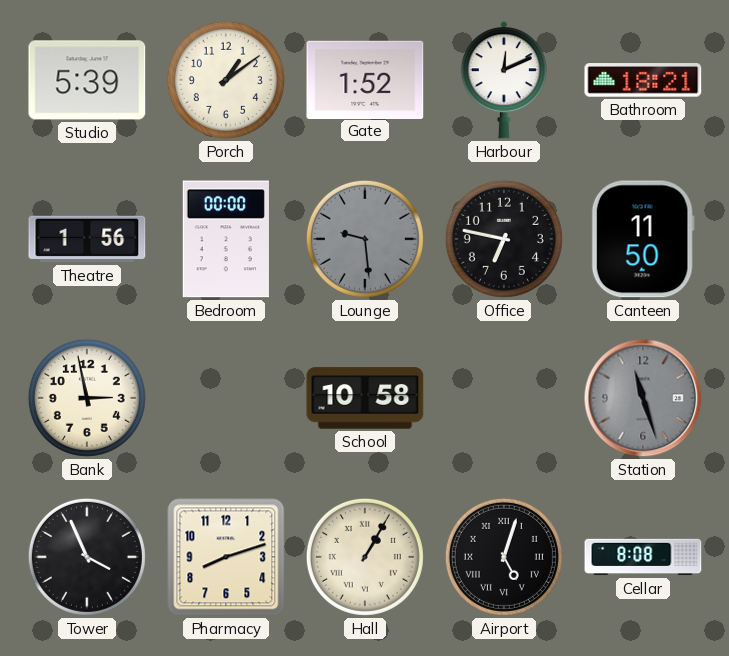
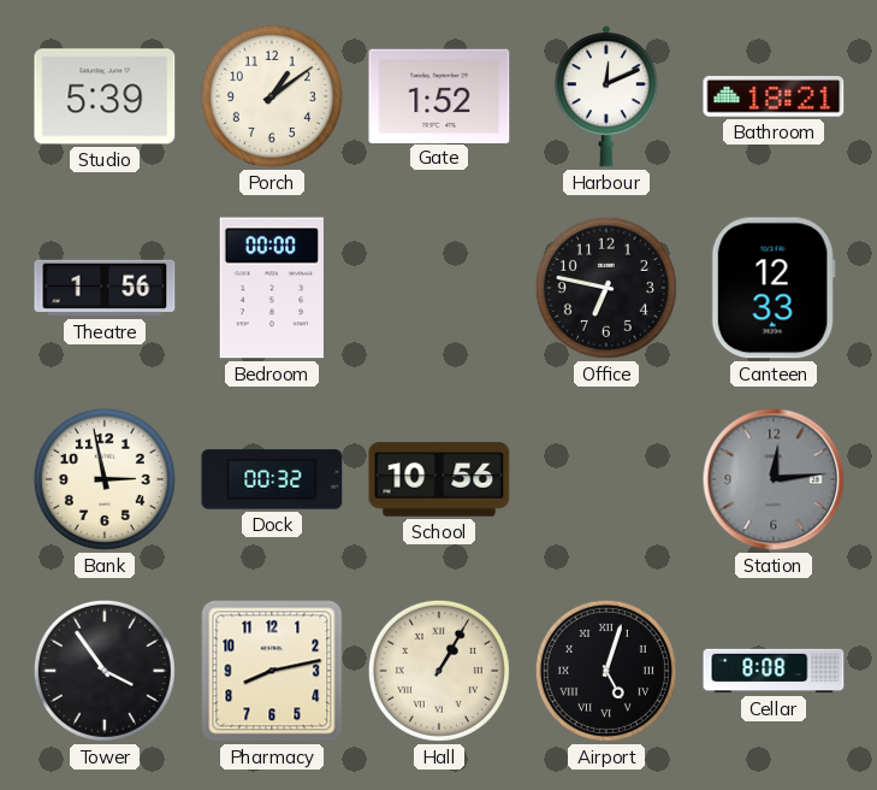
Lounge: 9:29 -> none (365, 239)
Canteen: 11:50 -> 12:33 (774, 288)
Dock: none -> 00:32 (272, 479)
School: 10:58 -> 10:56 (439, 479)
Station: 11:27 -> 12:14 (774, 479)
Tower: 3:56 -> 3:54 (105, 671)
Pharmacy: 8:12 -> 8:13 (272, 671)
